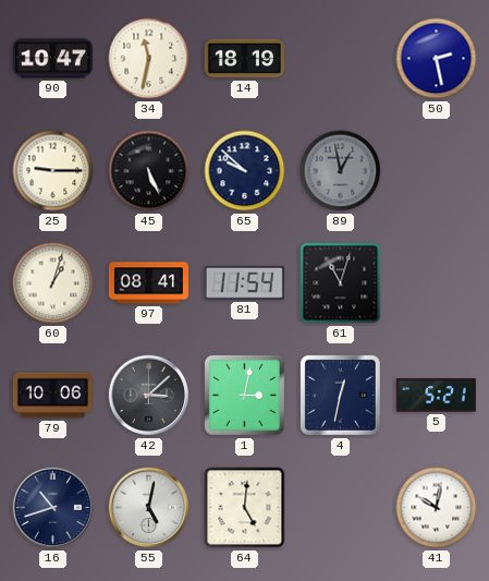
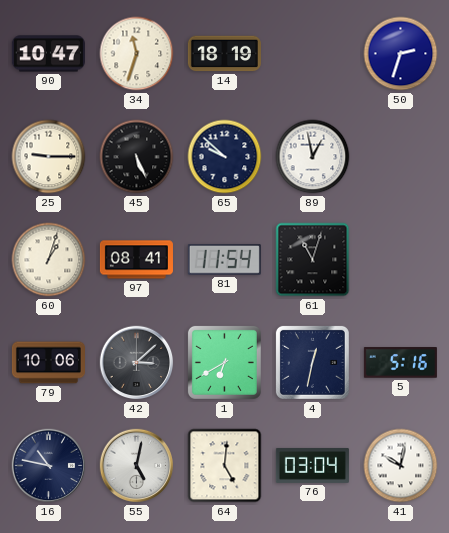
34: 11:32 -> 11:33 (137, 54)
50: 2:28 -> 2:33 (401, 54)
89 dial: grey -> white (313, 157)
1: 3:02 -> 6:40 (224, 362)
5: 5:21 -> 5:16 (400, 363)
16: 10:42 -> 10:47 (49, 466)
76: none -> 03:04 (312, 465)
